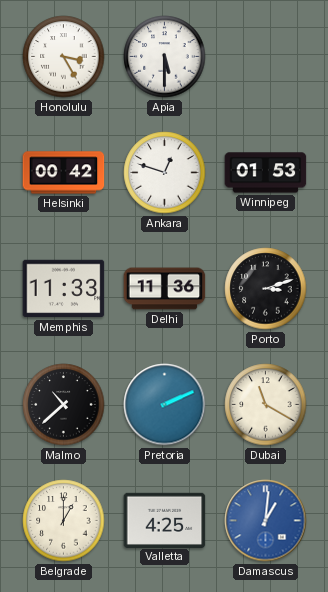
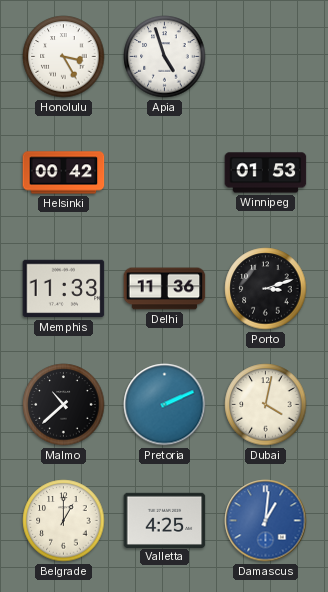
Apia: 5:30 -> 4:57 (165, 57)
Ankara: 12:48 -> none (165, 173)
Dubai: 11:20 -> 4:02 (266, 405)
